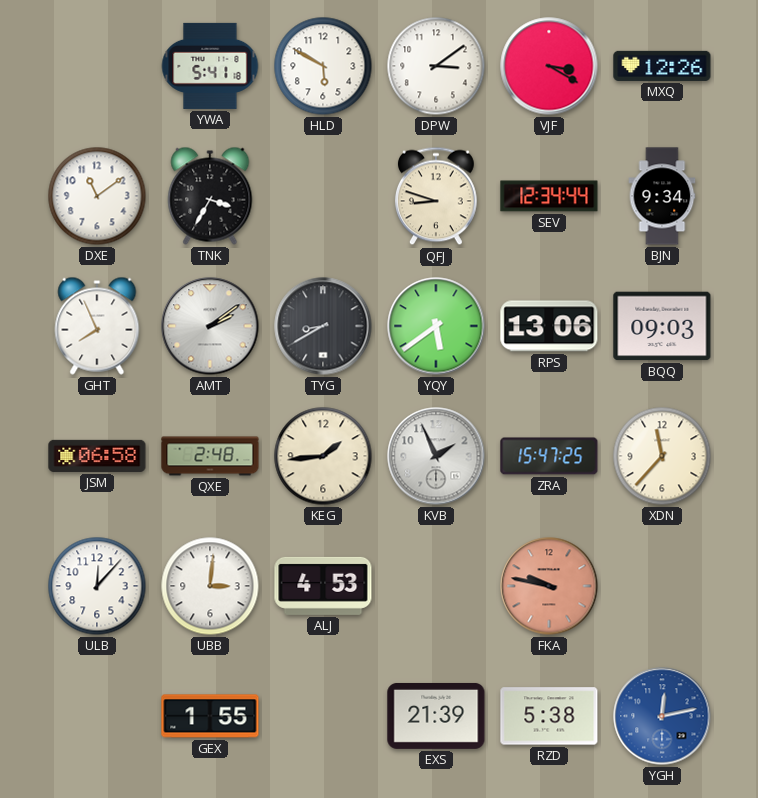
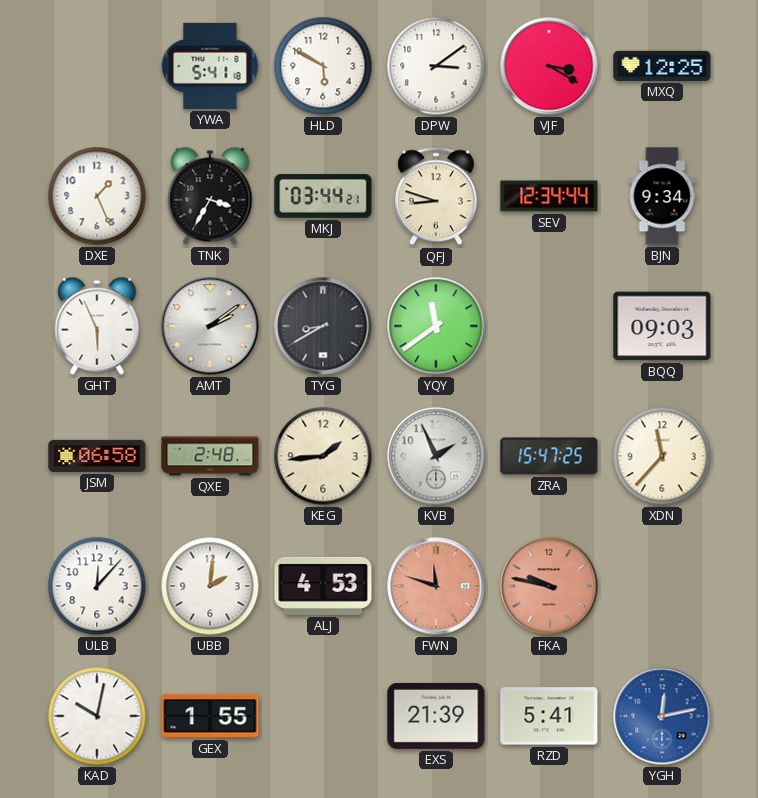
MXQ: 12:26 -> 12:25 (662, 66)
DXE: 11:09 -> 1:26 (97, 196)
MKJ: none -> 03:44 (323, 196)
GHT: 7:56 -> 5:56 (97, 326)
YQY: 5:39 -> 11:39 (436, 326)
RPS: 13:06 -> none (549, 326)
UBB: 3:01 -> 2:01 (210, 586)
FWN: none -> 11:48 (436, 586)
KAD: none -> 10:02 (97, 716)
RZD: 5:38 -> 5:41 (549, 716)
